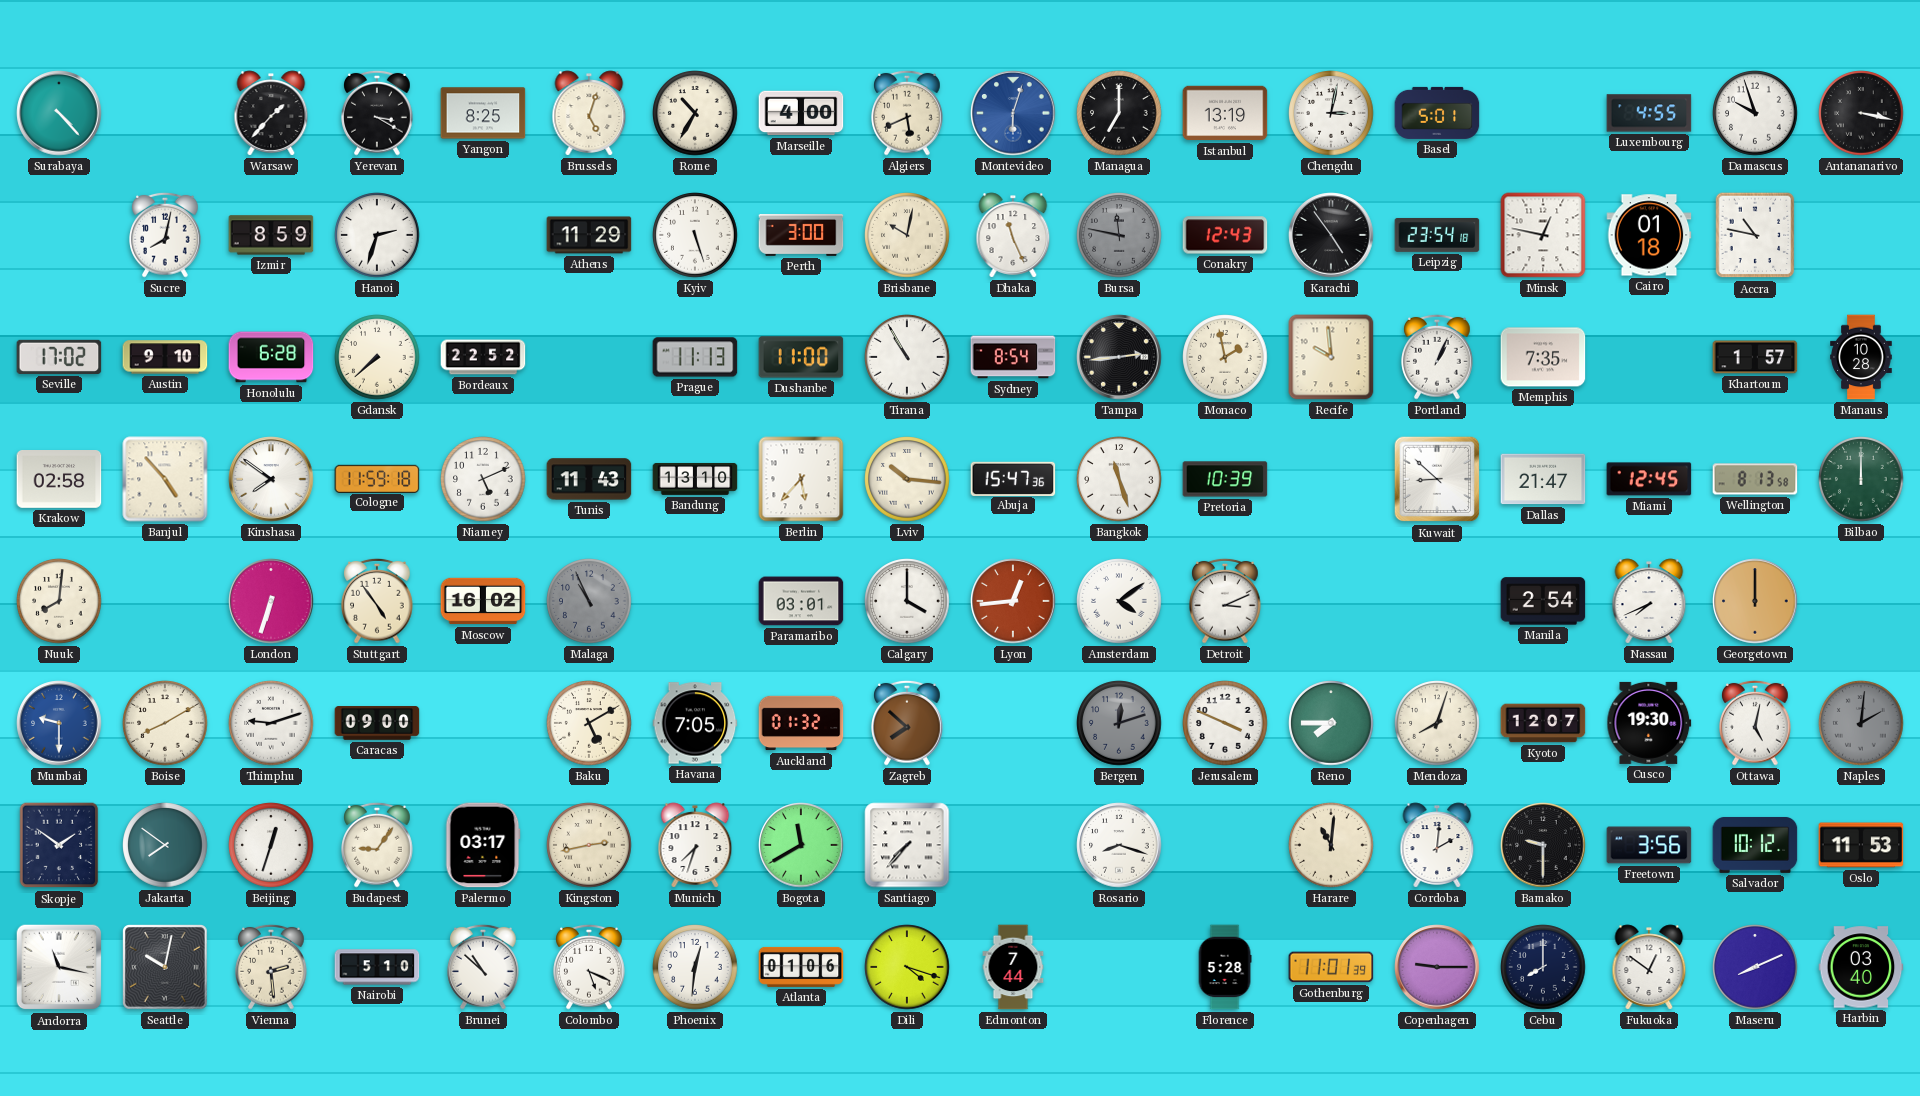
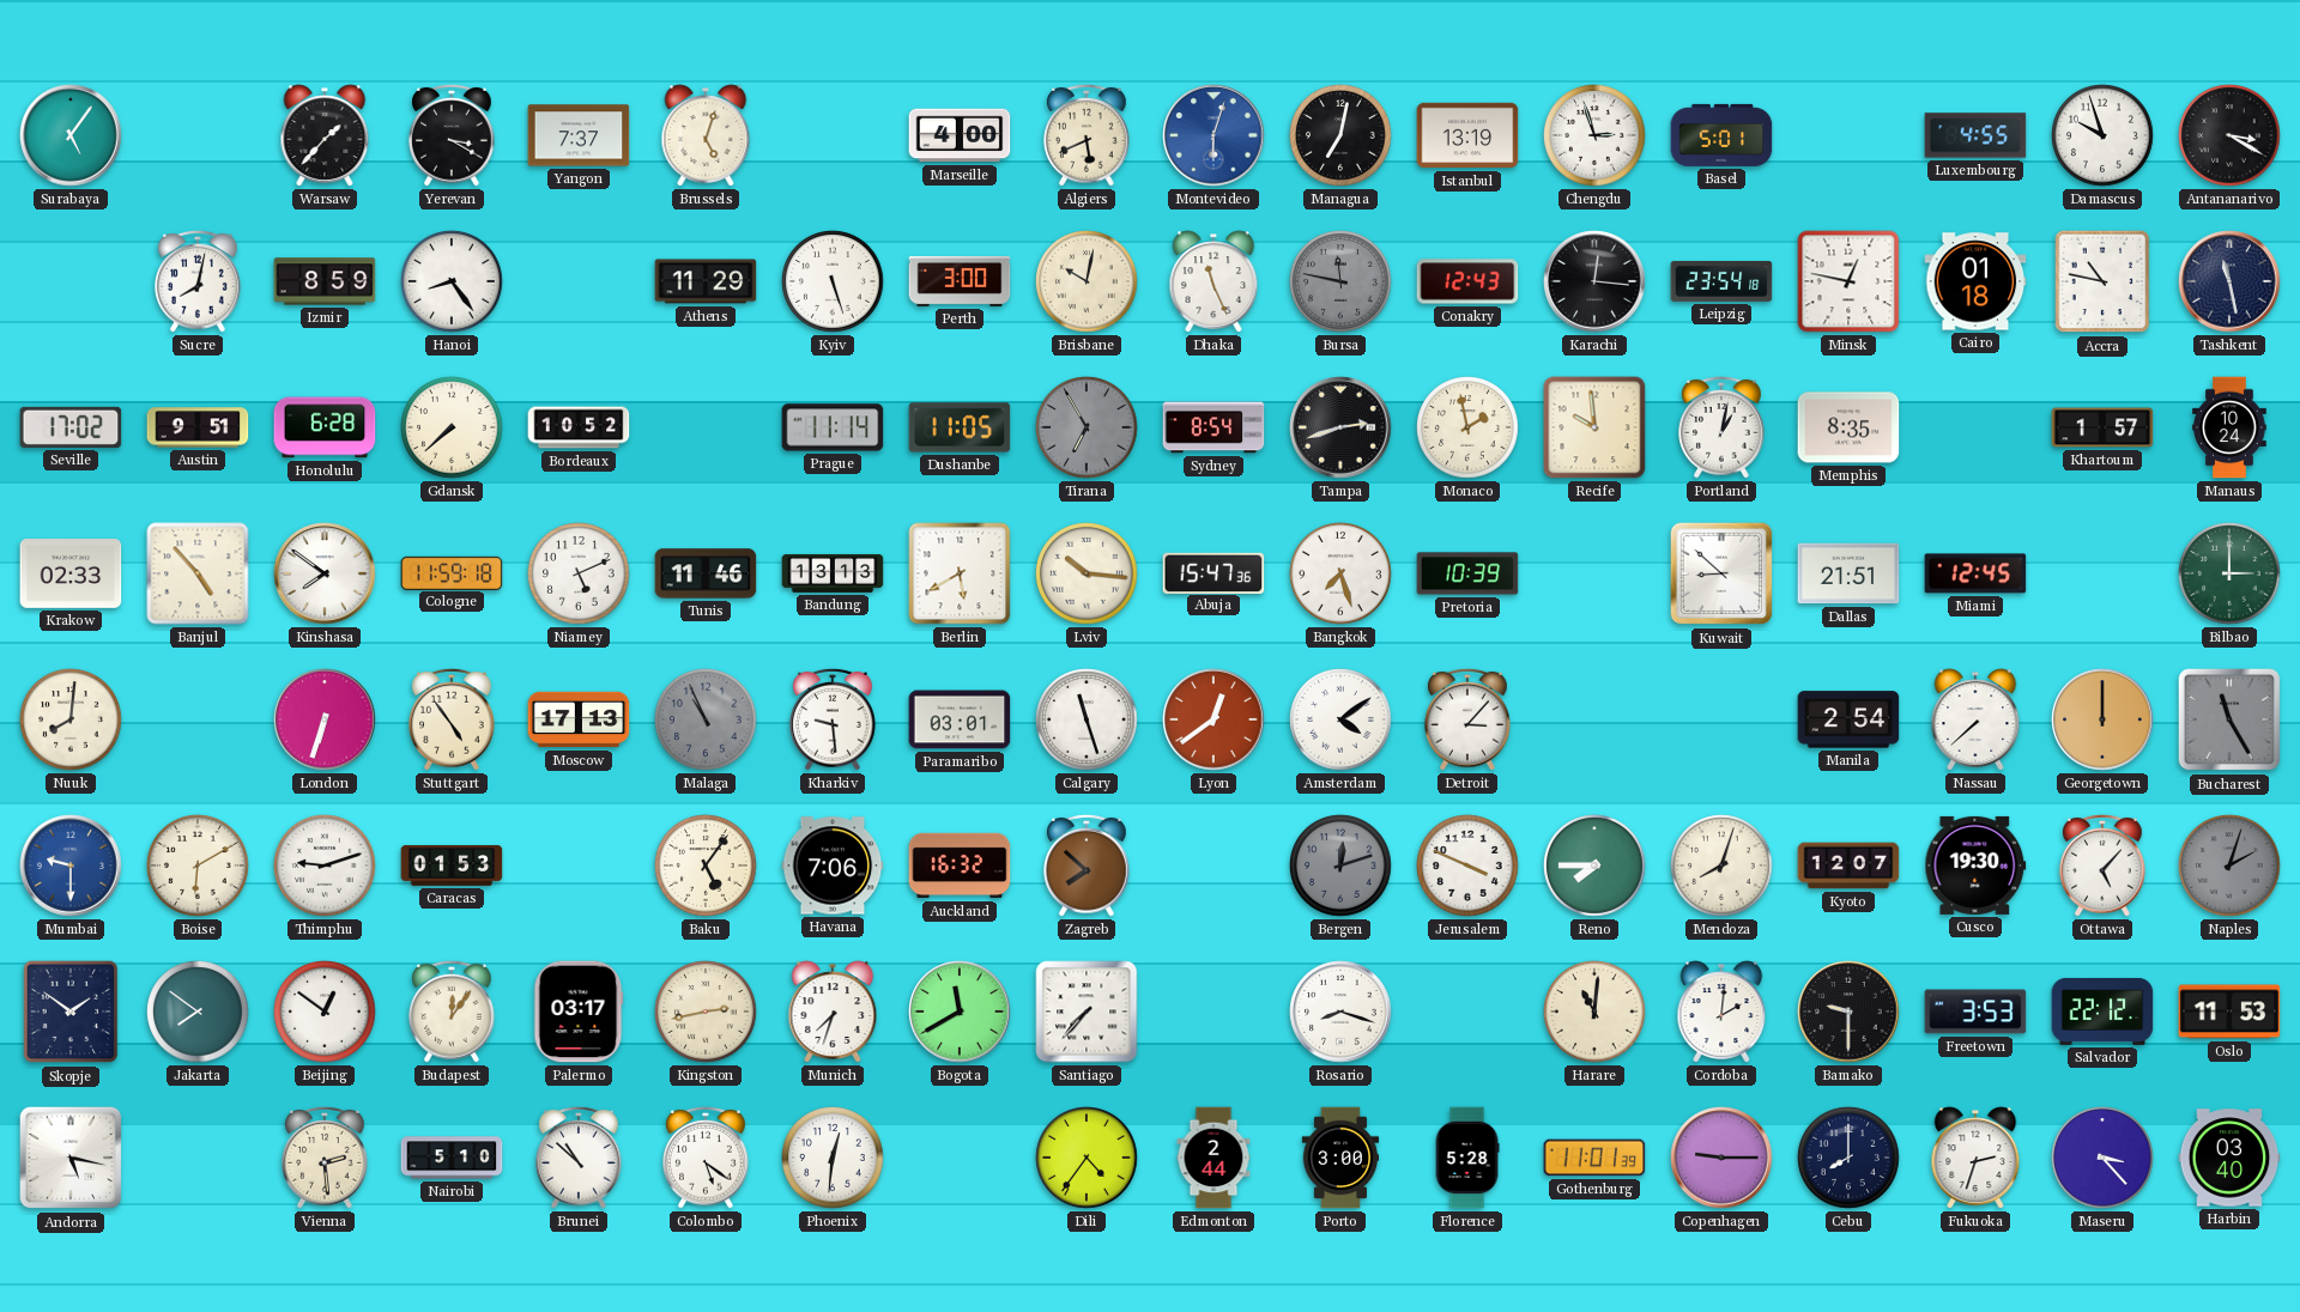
Surabaya: 4:23 -> 5:06 (71, 135)
Yangon: 8:25 -> 7:37 (579, 135)
Rome: 10:35 -> none (695, 113)
Managua: 7:00 -> 7:02 (1340, 135)
Chengdu: 3:02 -> 2:57 (1594, 135)
Antananarivo: 3:17 -> 3:20 (2229, 135)
Hanoi: 2:33 -> 8:24 (452, 281)
Karachi: 4:54 -> 12:16 (1594, 281)
Tashkent: none -> 11:28 (2229, 281)
Austin: 9:10 -> 9:51 (198, 427)
Bordeaux: 22:52 -> 10:52 (579, 427)
Prague: 11:13 -> 11:14 (833, 427)
Dushanbe: 11:00 -> 11:05 (960, 427)
Tirana: 10:55 -> 6:55 (1087, 427)
Tirana dial: white -> grey (1087, 427)
Tampa: 2:44 -> 2:42 (1340, 427)
Portland: 1:04 -> 1:02 (1721, 427)
Memphis: 7:35 -> 8:35 (1848, 427)
Manaus: 10:28 -> 10:24 (2229, 427)
Krakow: 02:58 -> 02:33 (71, 575)
Tunis: 11:43 -> 11:46 (706, 573)
Bandung: 13:10 -> 13:13 (833, 573)
Berlin: 5:37 -> 5:40 (960, 573)
Bangkok: 11:27 -> 7:27 (1340, 573)
Dallas: 21:47 -> 21:51 (1848, 573)
Wellington: 8:13 -> none (1755, 479)
Bilbao: 12:00 -> 3:00 (2229, 573)
Moscow: 16:02 -> 17:13 (579, 719)
Kharkiv: none -> 9:29 (833, 719)
Calgary: 4:00 -> 11:27 (1087, 719)
Lyon: 12:44 -> 12:39 (1213, 719)
Detroit: 3:11 -> 3:07 (1467, 719)
Nassau: 7:41 -> 7:38 (1975, 719)
Bucharest: none -> 11:25 (2229, 719)
Boise: 8:10 -> 6:10 (198, 865)
Caracas: 09:00 -> 01:53 (452, 865)
Baku: 5:10 -> 5:06 (706, 865)
Havana: 7:05 -> 7:06 (833, 865)
Auckland: 01:32 -> 16:32 (960, 865)
Ottawa: 5:02 -> 5:07 (2102, 865)
Naples: 2:01 -> 2:03 (2229, 865)
Beijing: 12:33 -> 12:51 (325, 1012)
Budapest: 9:06 -> 12:06 (452, 1012)
Freetown: 3:56 -> 3:53 (1975, 1012)
Salvador: 10:12 -> 22:12 (2102, 1012)
Andorra: 11:17 -> 5:17 (71, 1158)
Seattle: 10:02 -> none (166, 968)
Colombo: 5:19 -> 5:21 (706, 1158)
Atlanta: 01:06 -> none (801, 967)
Dili: 4:18 -> 4:36 (1087, 1158)
Edmonton: 7:44 -> 2:44 (1213, 1158)
Porto: none -> 3:00 (1340, 1158)
Fukuoka: 12:51 -> 2:33 (1975, 1158)
Maseru: 8:11 -> 3:23 (2102, 1158)
